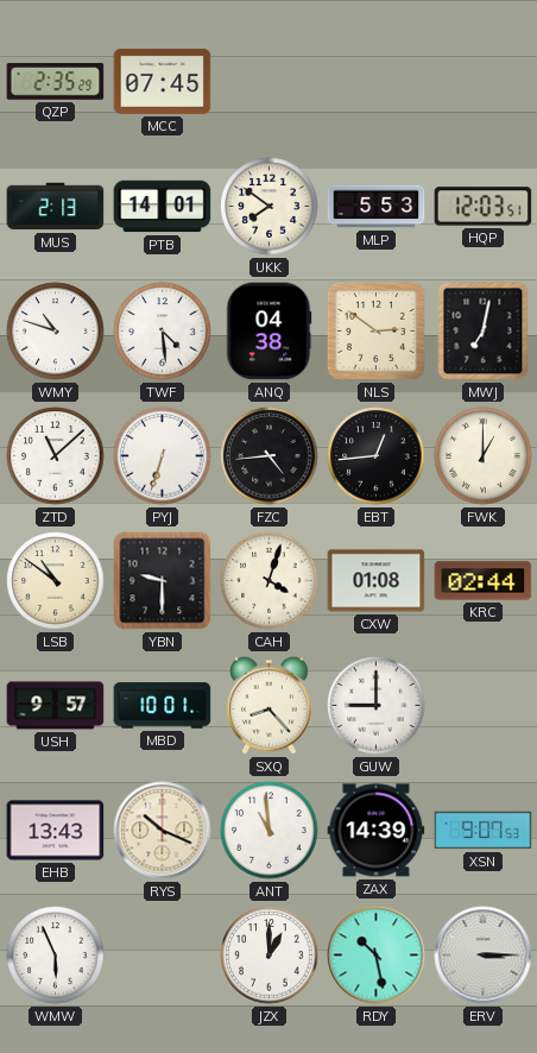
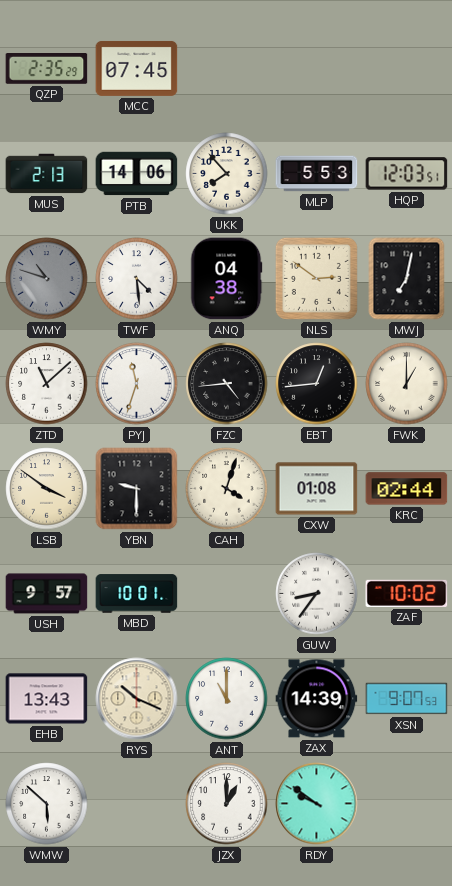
PTB: 14:01 -> 14:06 (137, 174)
UKK: 7:51 -> 7:53 (227, 174)
WMY dial: white -> grey (47, 279)
PYJ: 6:33 -> 11:33 (137, 384)
LSB: 10:51 -> 3:51 (47, 489)
SXQ: 8:23 -> none (270, 705)
GUW: 9:00 -> 8:36 (317, 594)
ZAF: none -> 10:02 (407, 593)
ANT: 10:59 -> 11:00 (227, 699)
WMW: 5:56 -> 5:52 (47, 804)
RDY: 10:28 -> 9:51 (317, 804)
ERV: 3:15 -> none (484, 956)
